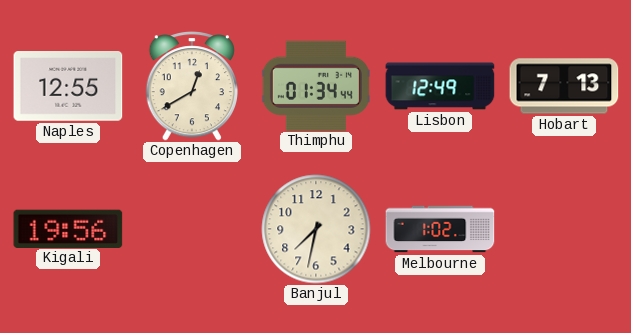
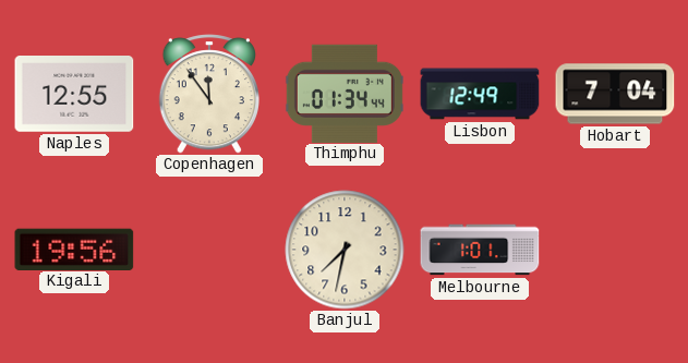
Copenhagen: 12:40 -> 11:54 (209, 94)
Hobart: 7:13 -> 7:04 (615, 94)
Melbourne: 1:02 -> 1:01 (480, 250)
